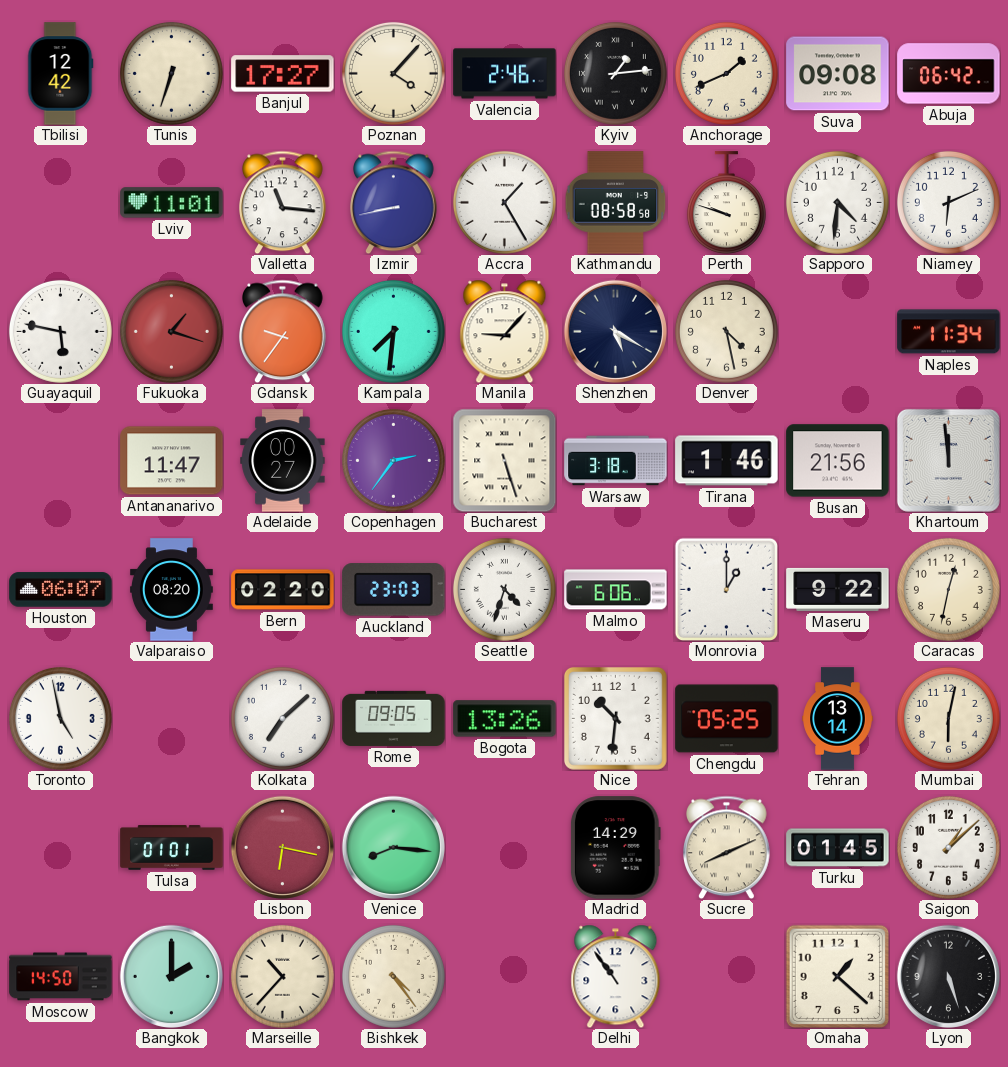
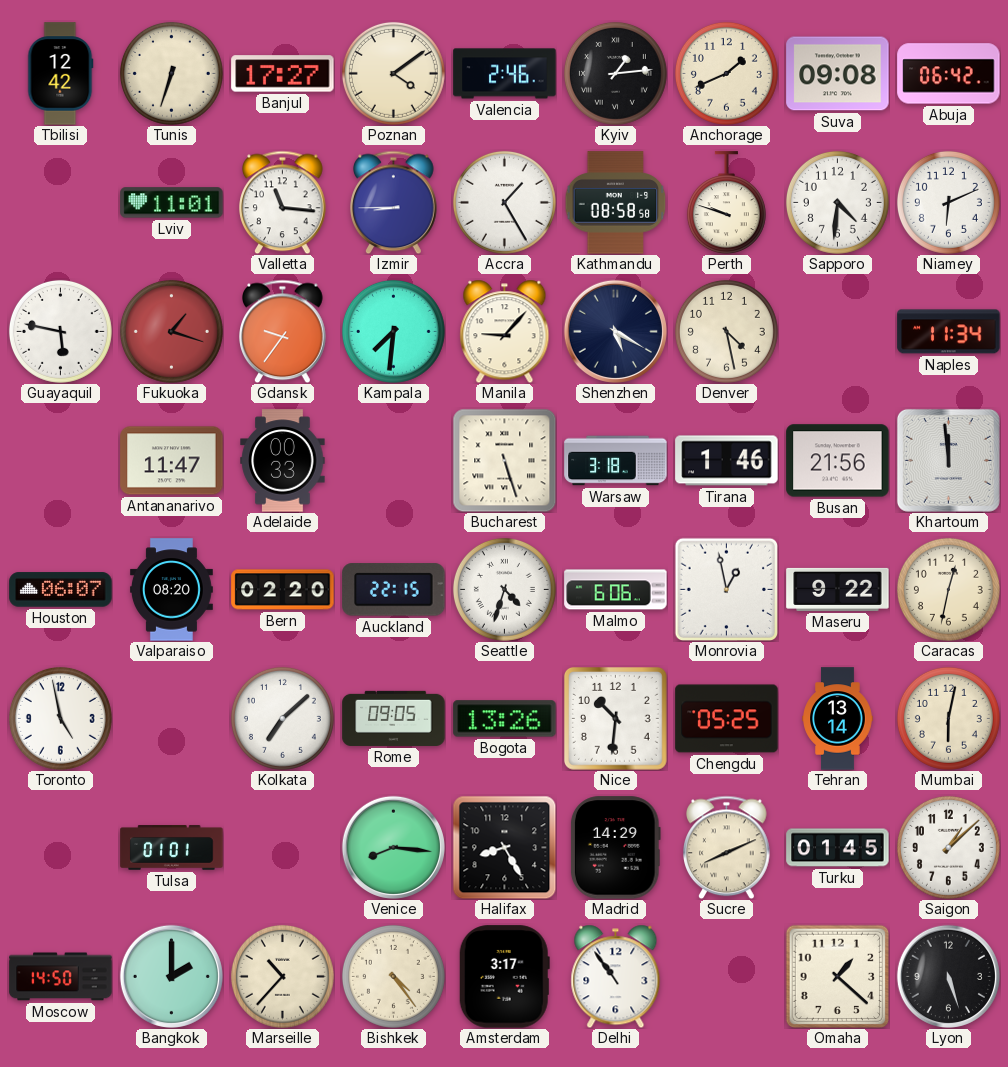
Poznan: 4:07 -> 4:09 (393, 73)
Izmir: 8:43 -> 8:45 (394, 202)
Adelaide: 00:27 -> 00:33 (283, 461)
Copenhagen: 2:36 -> none (393, 460)
Auckland: 23:03 -> 22:15 (394, 590)
Monrovia: 1:00 -> 12:58 (726, 589)
Lisbon: 6:17 -> none (282, 847)
Halifax: none -> 8:25 (504, 847)
Amsterdam: none -> 3:17 (504, 977)
